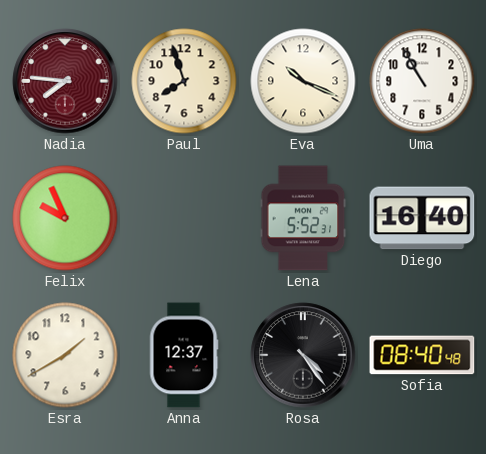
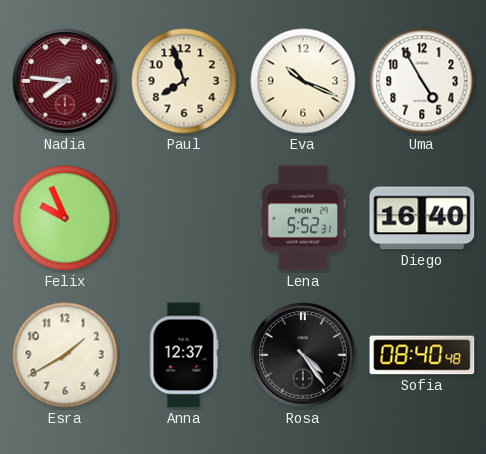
Uma: 10:55 -> 4:55 (422, 81)
